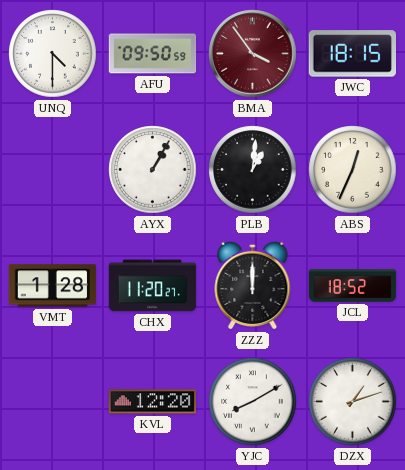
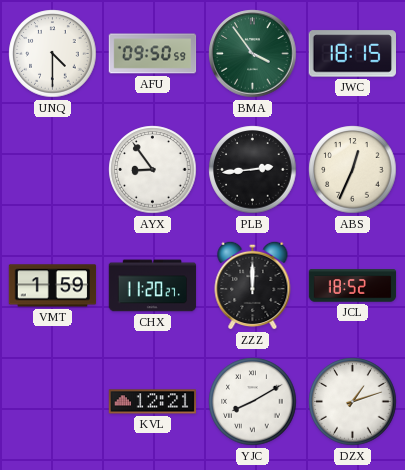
BMA dial: burgundy -> green (253, 54)
AYX: 1:05 -> 8:54 (153, 170)
PLB: 1:01 -> 2:44 (253, 170)
VMT: 1:28 -> 1:59 (53, 286)
KVL: 12:20 -> 12:21 (153, 402)
